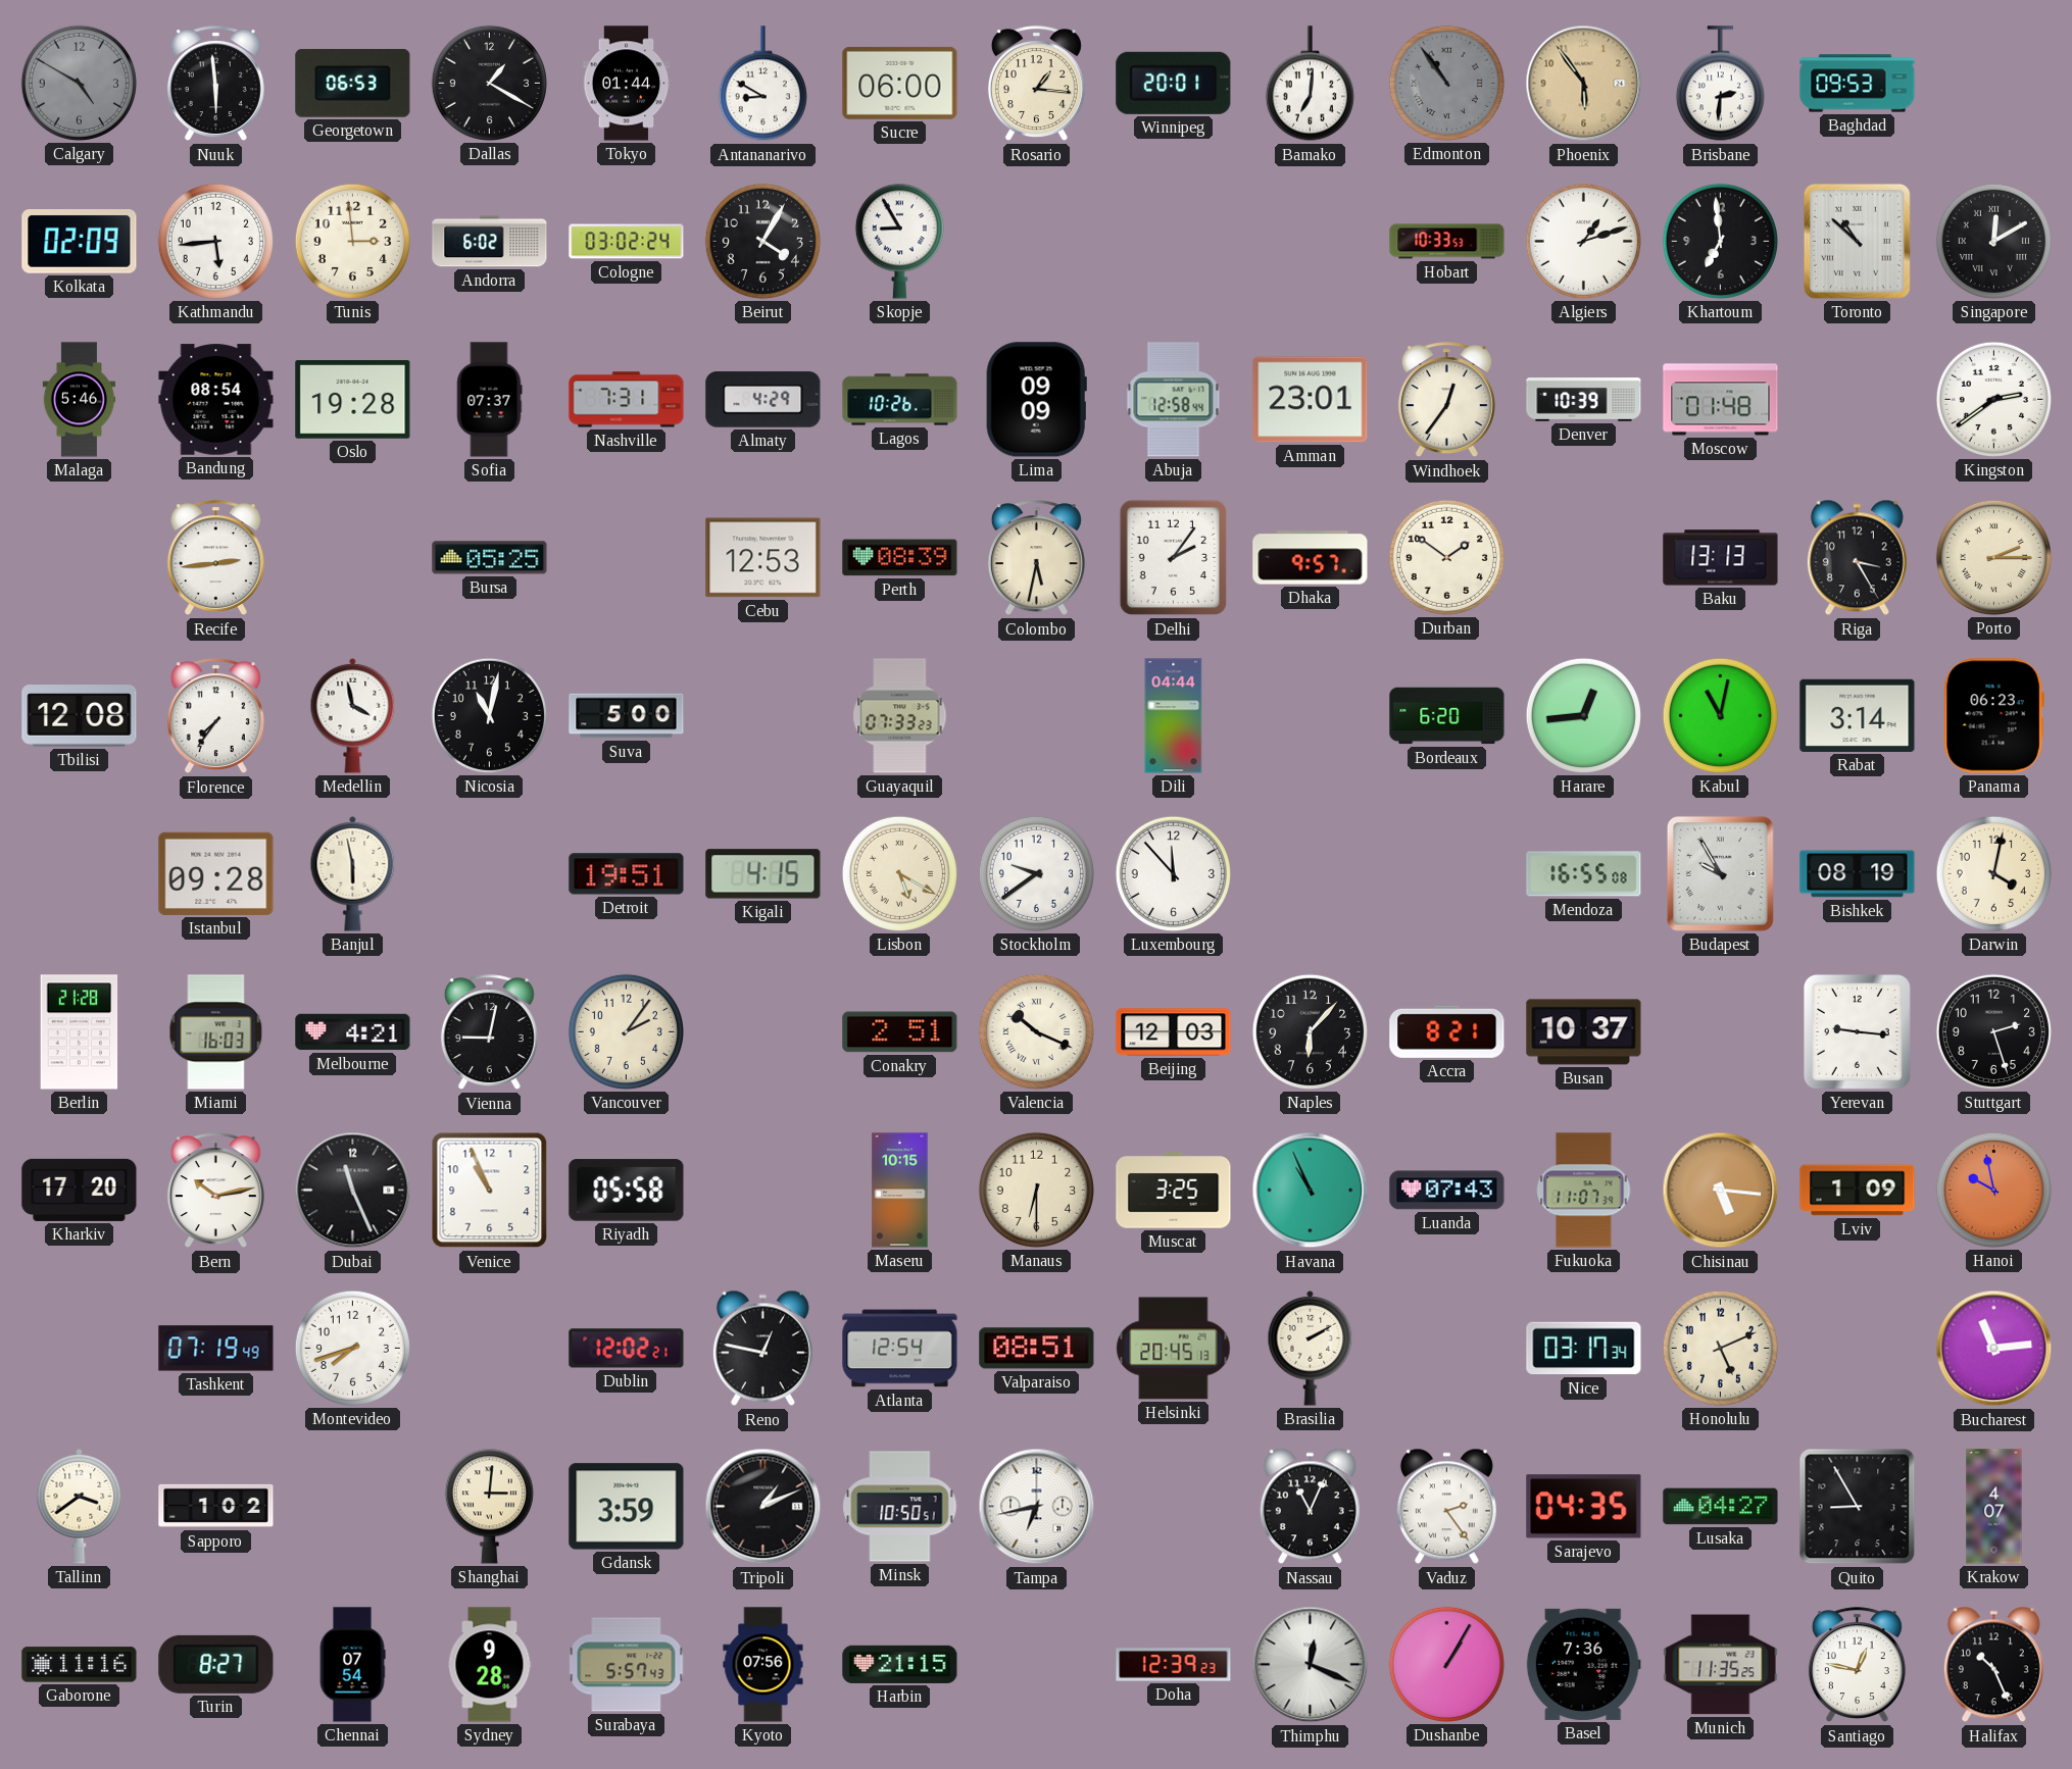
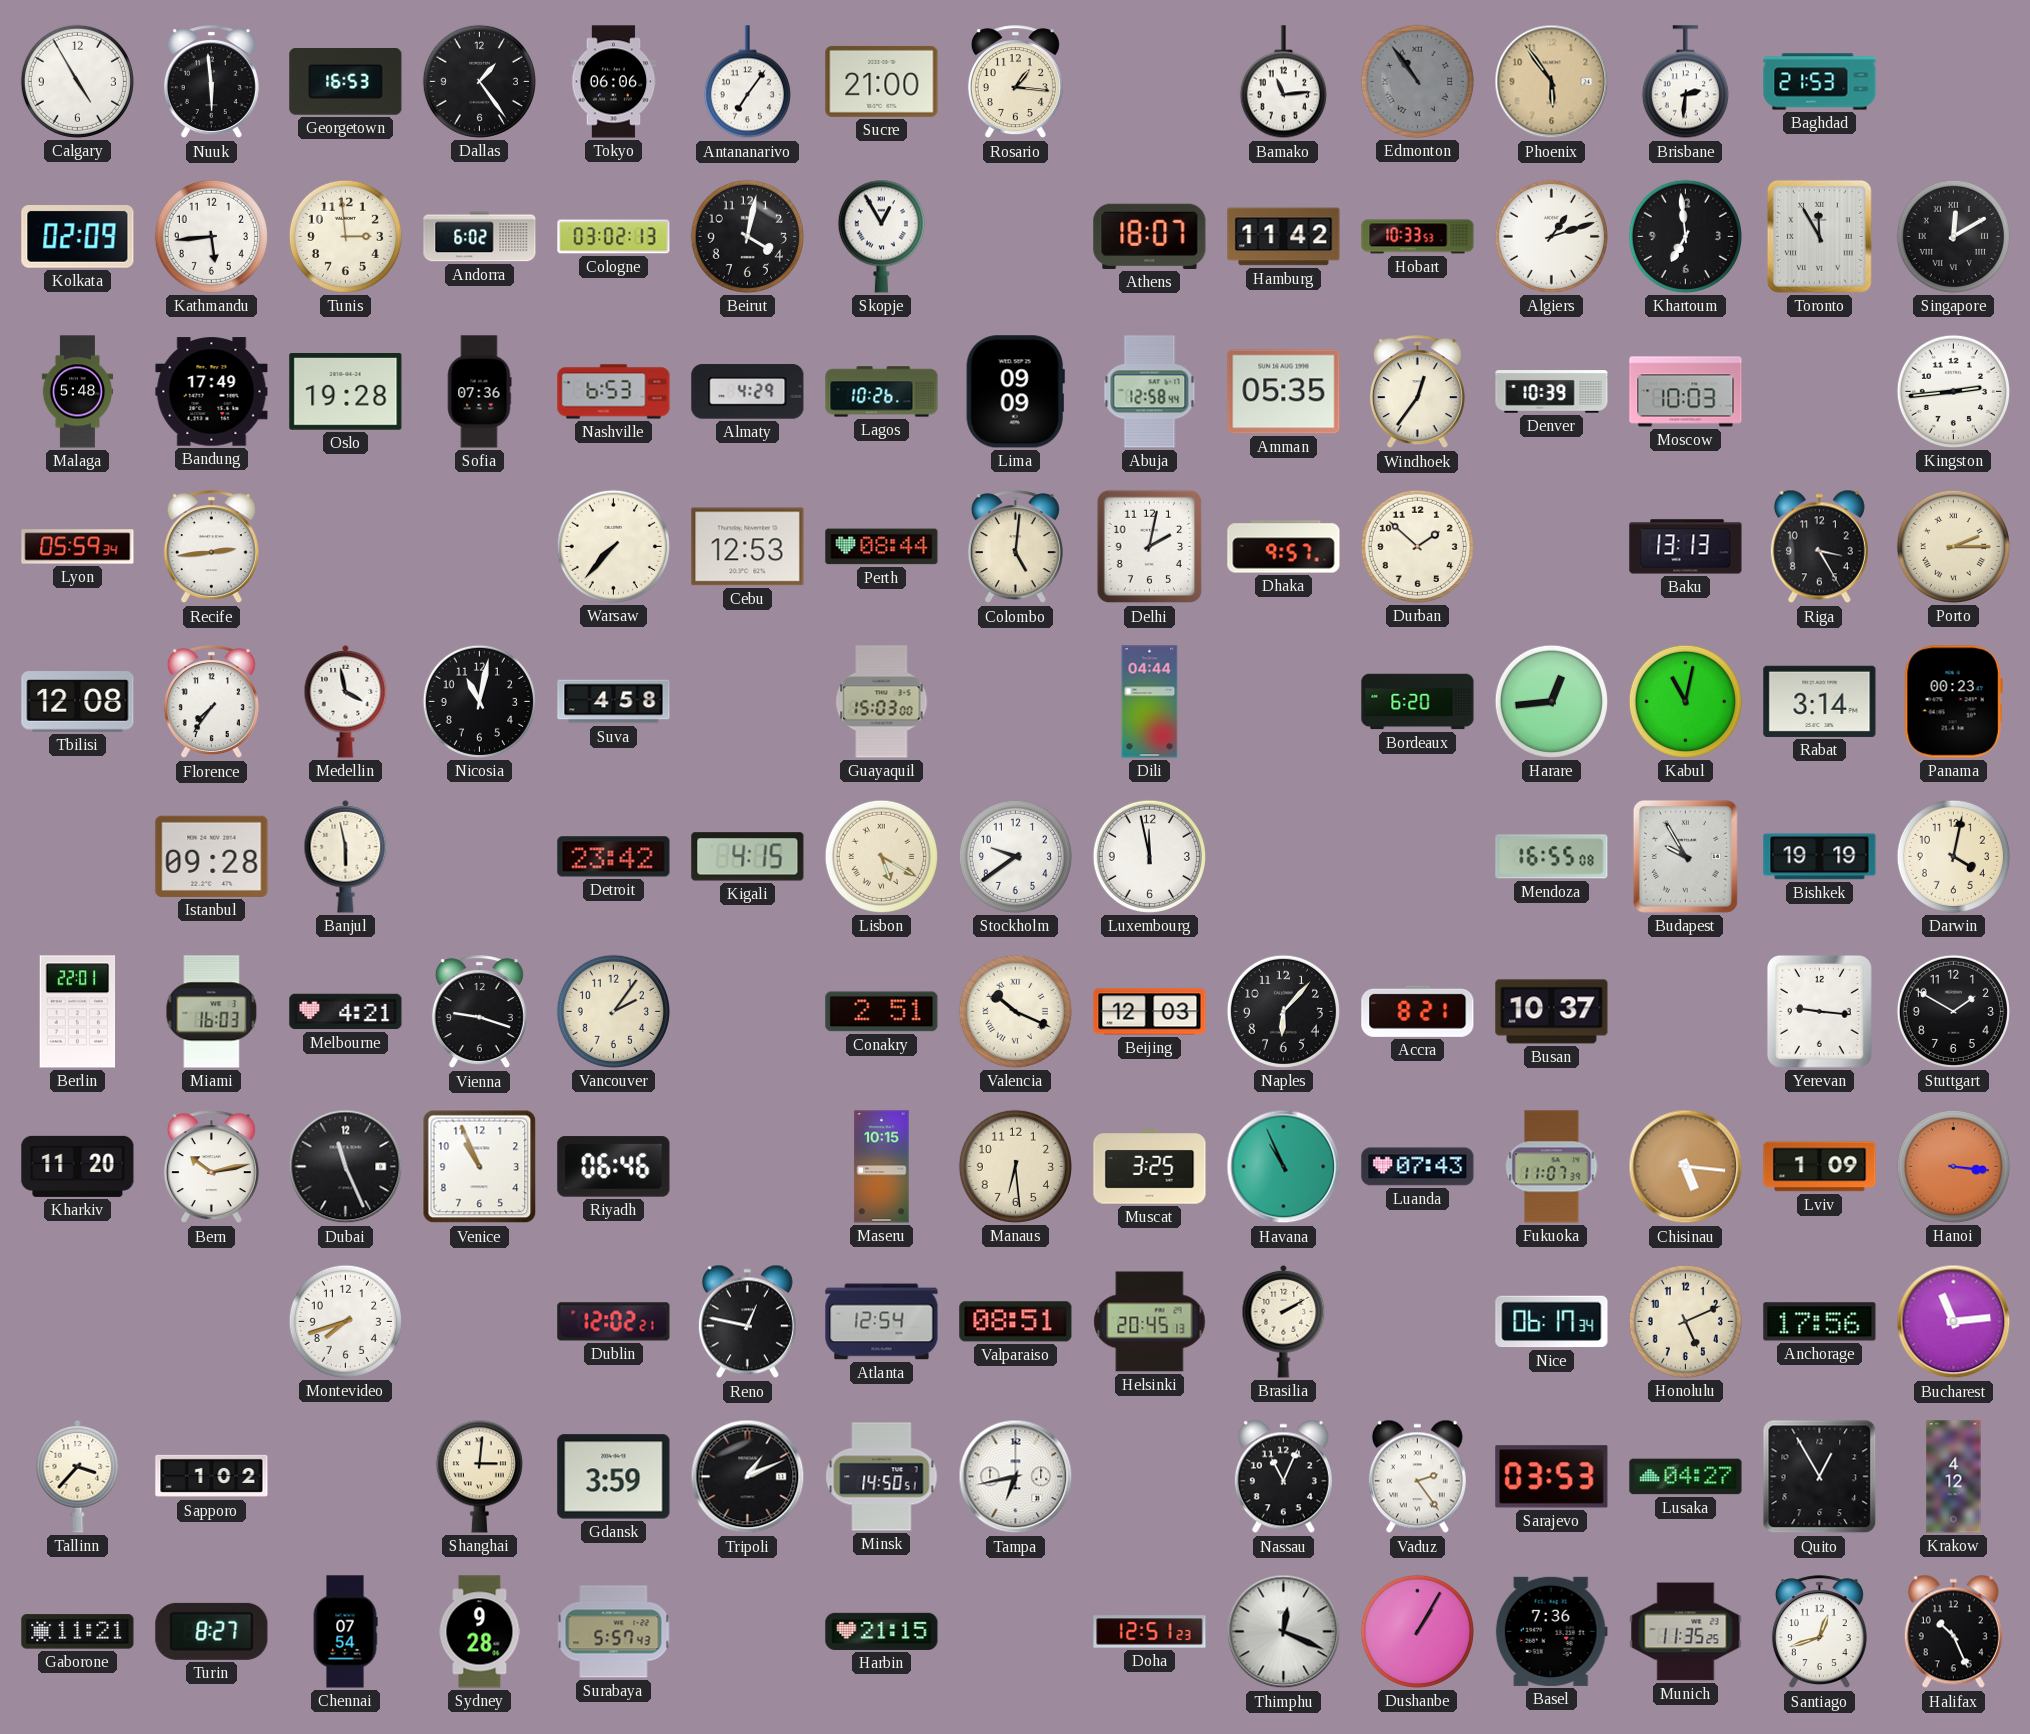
Calgary: 4:50 -> 4:55 (77, 81)
Calgary dial: grey -> white (77, 81)
Georgetown: 06:53 -> 16:53 (346, 81)
Dallas: 1:20 -> 1:24 (479, 81)
Tokyo: 01:44 -> 06:06 (614, 82)
Antananarivo: 8:50 -> 7:06 (747, 82)
Sucre: 06:00 -> 21:00 (882, 81)
Winnipeg: 20:01 -> none (1174, 83)
Bamako: 7:01 -> 11:14 (1283, 82)
Baghdad: 09:53 -> 21:53 (1820, 82)
Cologne: 03:02:24 -> 03:02:13 (614, 237)
Beirut: 4:05 -> 4:02 (747, 236)
Skopje: 8:55 -> 12:55 (881, 236)
Athens: none -> 18:07 (1150, 236)
Hamburg: none -> 11:42 (1284, 237)
Toronto: 10:52 -> 11:55 (1819, 236)
Malaga: 5:46 -> 5:48 (78, 392)
Bandung: 08:54 -> 17:49 (212, 392)
Sofia: 07:37 -> 07:36 (479, 392)
Nashville: 7:31 -> 6:53 (614, 392)
Amman: 23:01 -> 05:35 (1284, 392)
Moscow: 01:48 -> 10:03 (1686, 392)
Kingston: 2:39 -> 2:44 (1953, 391)
Lyon: none -> 05:59 (78, 547)
Bursa: 05:25 -> none (490, 558)
Warsaw: none -> 7:37 (613, 546)
Perth: 08:39 -> 08:44 (882, 547)
Colombo: 5:32 -> 5:01 (1015, 547)
Delhi: 2:06 -> 2:02 (1150, 547)
Durban: 1:51 -> 1:52 (1417, 546)
Suva: 5:00 -> 4:58 (614, 702)
Guayaquil: 07:33 -> 15:03 (882, 702)
Panama: 06:23 -> 00:23 (1953, 702)
Detroit: 19:51 -> 23:42 (614, 857)
Luxembourg: 11:53 -> 11:58 (1149, 856)
Bishkek: 08:19 -> 19:19 (1820, 857)
Berlin: 21:28 -> 22:01 (78, 1012)
Vienna: 9:02 -> 9:18 (479, 1012)
Stuttgart: 2:27 -> 1:50 (1953, 1011)
Kharkiv: 17:20 -> 11:20 (78, 1166)
Riyadh: 05:58 -> 06:46 (614, 1167)
Manaus: 6:30 -> 6:29 (1015, 1166)
Hanoi: 9:58 -> 3:16 (1953, 1166)
Tashkent: 07:19 -> none (216, 1349)
Nice: 03:17 -> 06:17 (1552, 1322)
Anchorage: none -> 17:56 (1820, 1322)
Tallinn: 3:39 -> 3:37 (78, 1476)
Minsk: 10:50 -> 14:50 (882, 1477)
Sarajevo: 04:35 -> 03:53 (1552, 1477)
Quito: 8:55 -> 12:55 (1820, 1477)
Krakow: 4:07 -> 4:12 (1954, 1477)
Gaborone: 11:16 -> 11:21 (78, 1632)
Kyoto: 07:56 -> none (763, 1665)
Doha: 12:39 -> 12:51 (1150, 1632)
Santiago: 12:47 -> 12:42 (1819, 1632)
